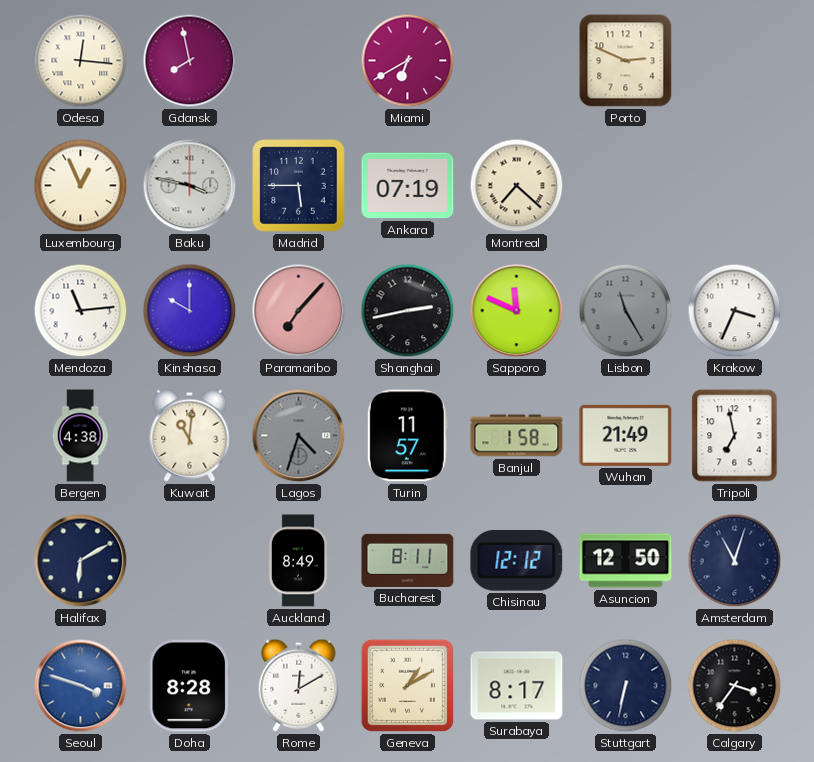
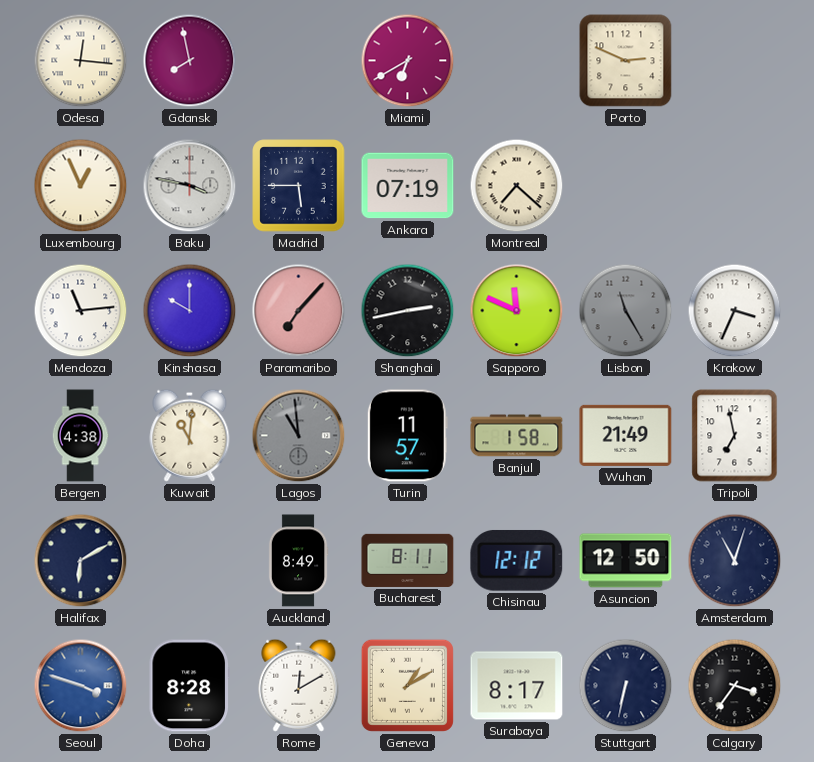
Lagos: 4:33 -> 10:59 (299, 436)
